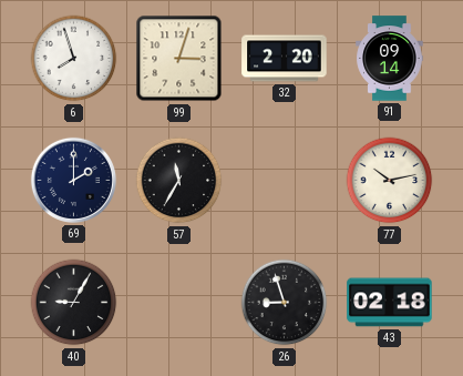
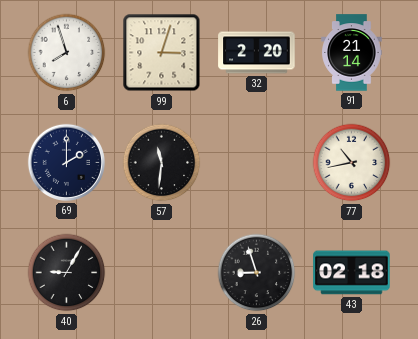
91: 09:14 -> 21:14 (352, 53)
57: 11:35 -> 11:31 (162, 163)
77: 10:13 -> 10:43 (352, 163)
